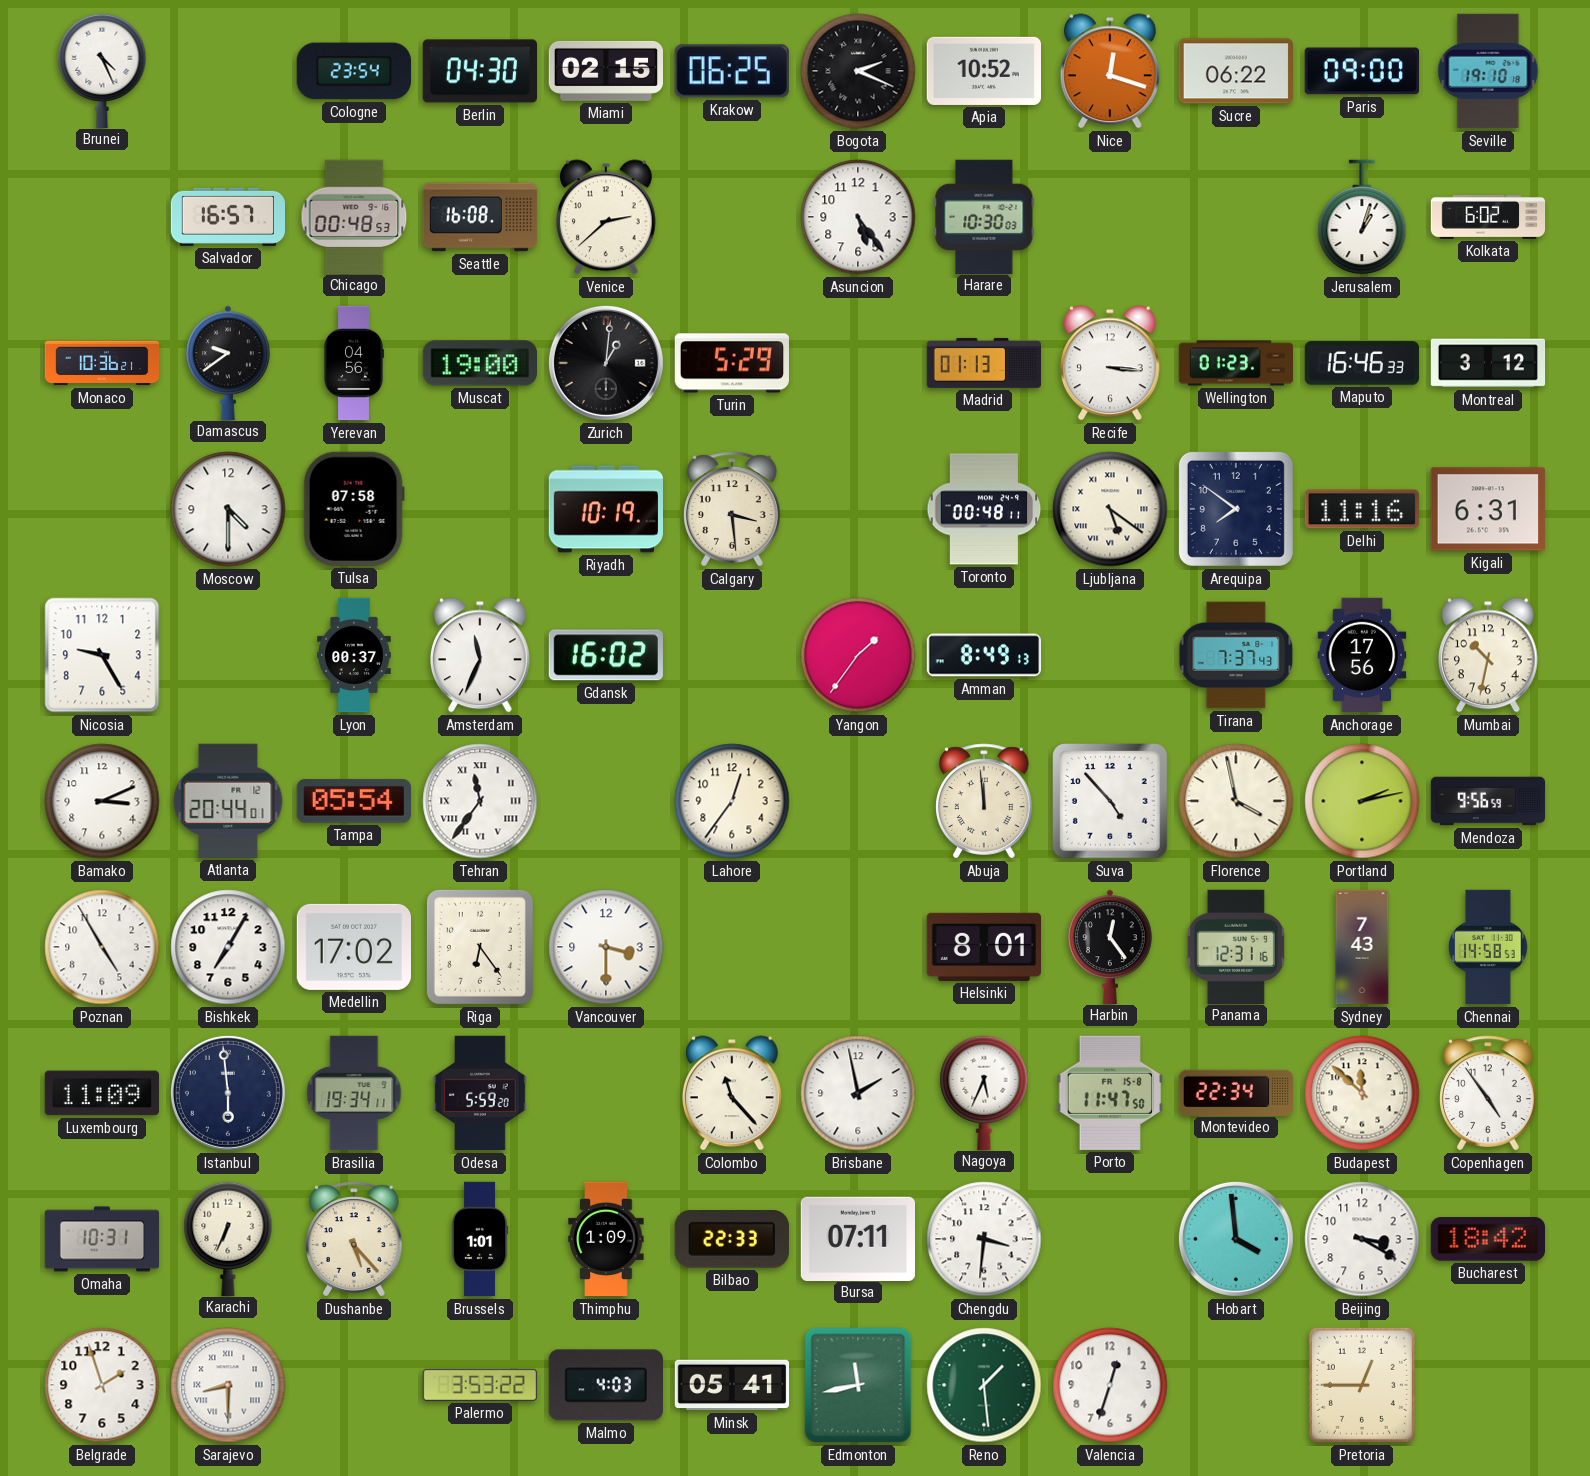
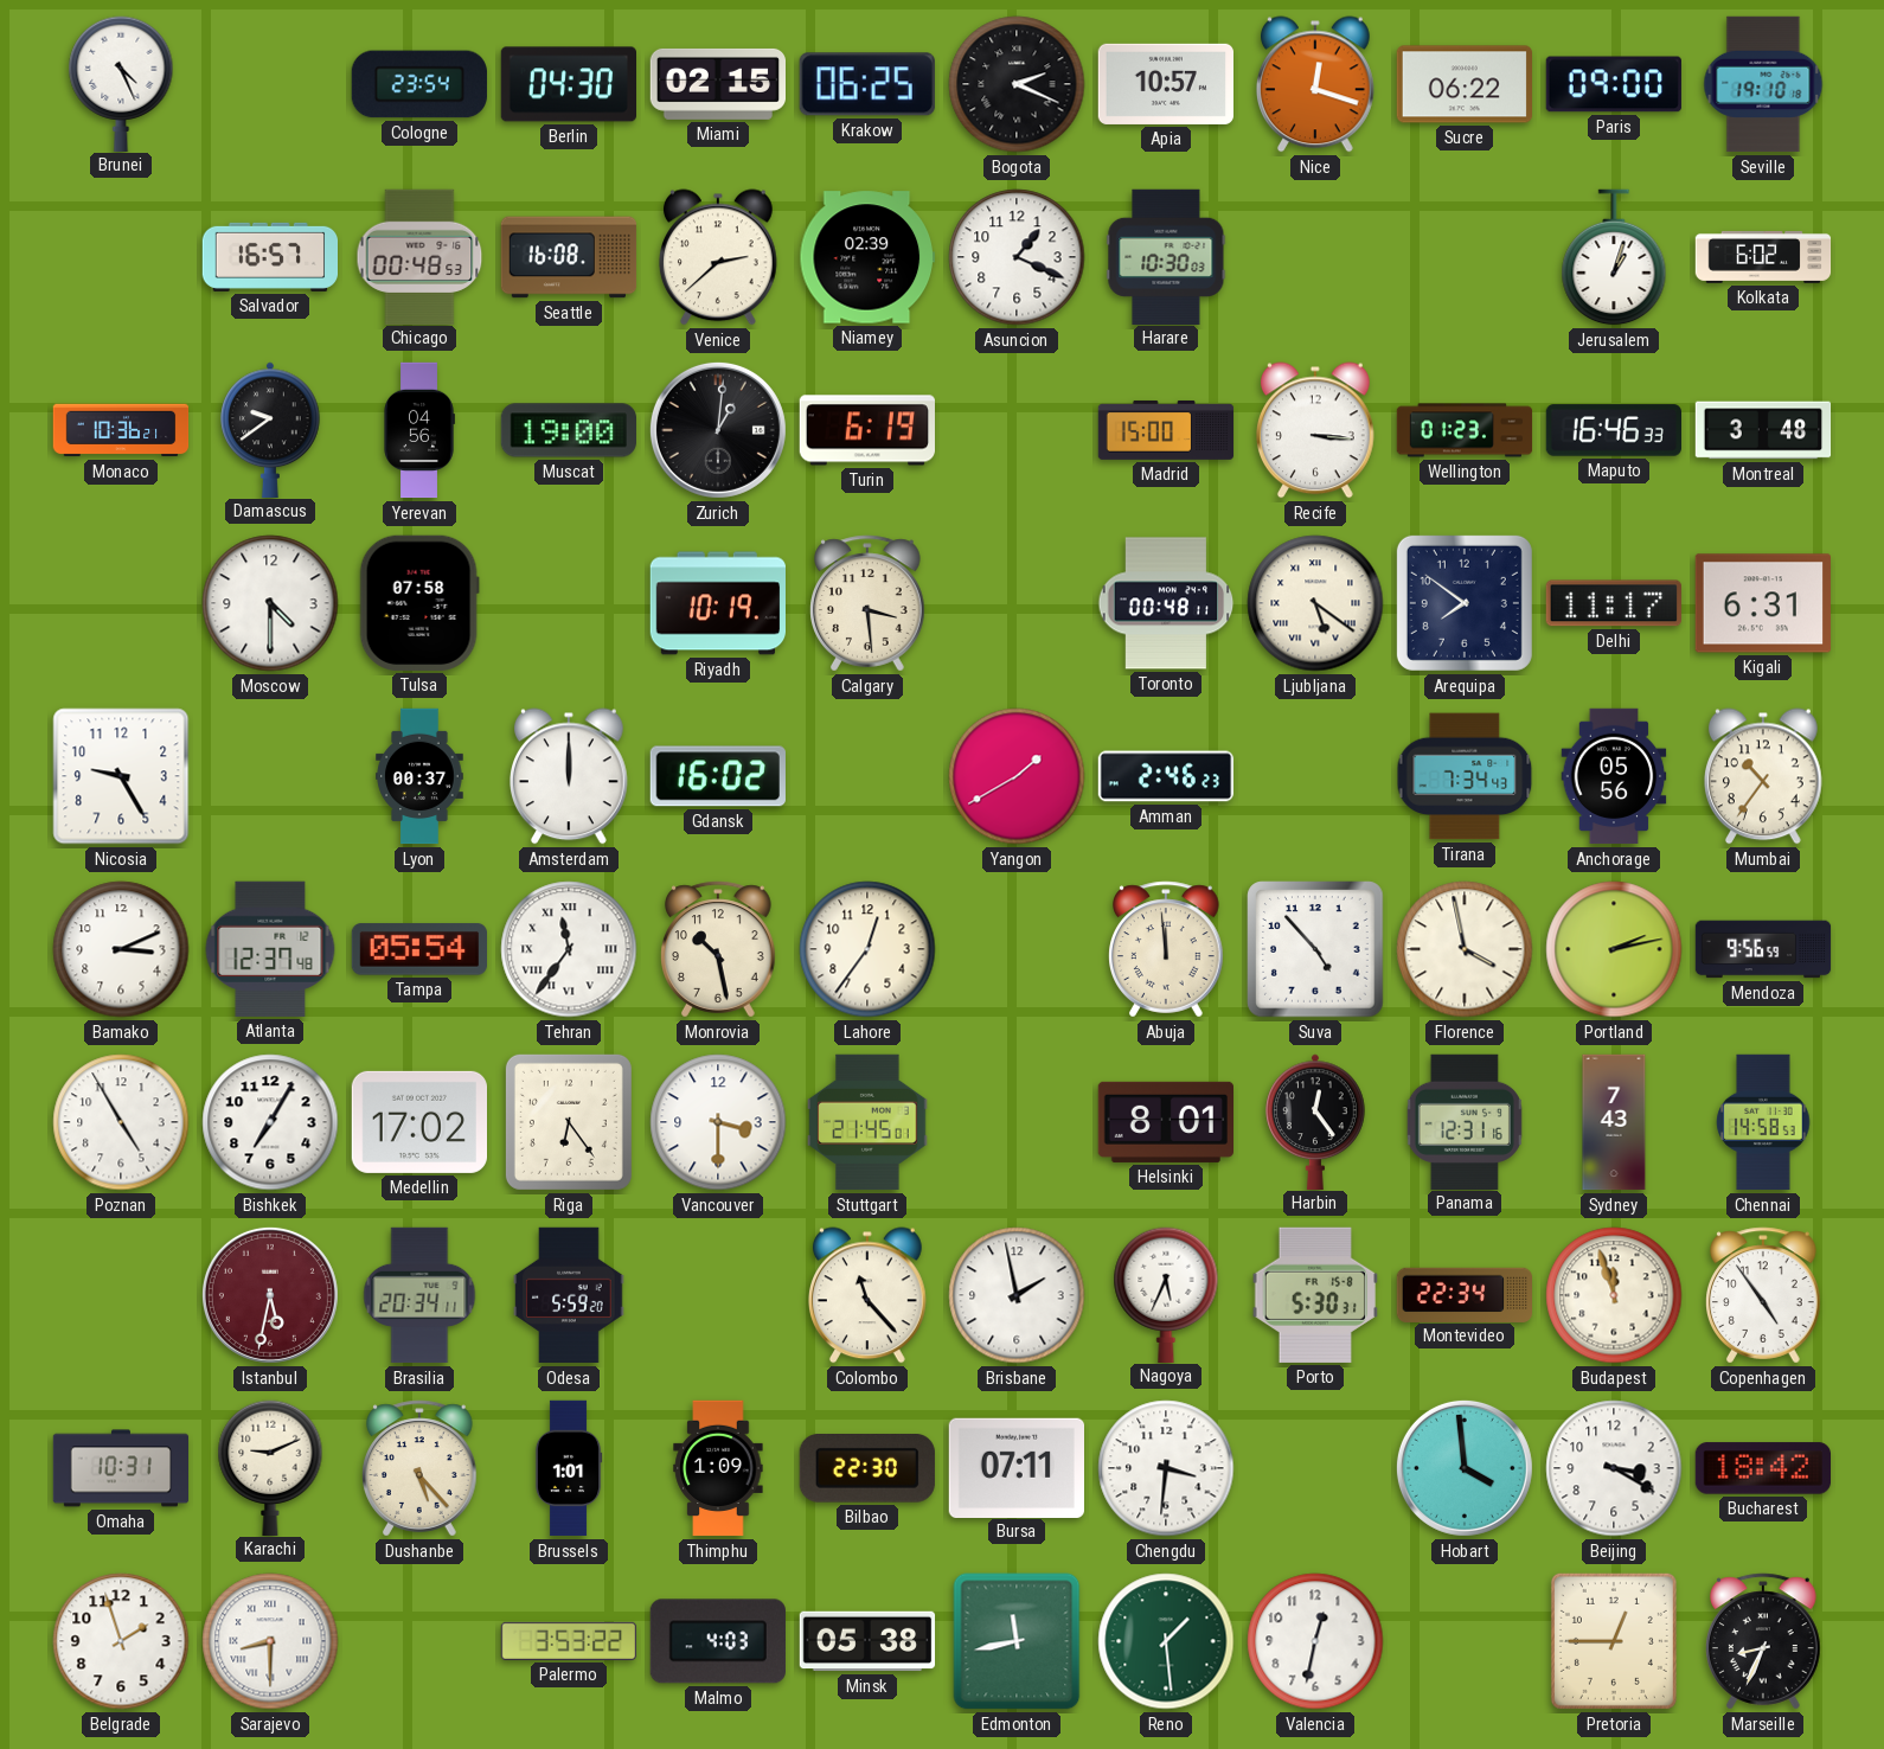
Apia: 10:52 -> 10:57 (1165, 84)
Niamey: none -> 02:39 (866, 257)
Asuncion: 5:24 -> 1:19 (1017, 257)
Turin: 5:29 -> 6:19 (866, 430)
Madrid: 01:13 -> 15:00 (1166, 430)
Montreal: 3:12 -> 3:48 (1763, 430)
Delhi: 11:16 -> 11:17 (1614, 603)
Amsterdam: 11:34 -> 12:00 (570, 776)
Yangon: 1:36 -> 1:40 (1017, 776)
Amman: 8:49 -> 2:46 (1166, 776)
Tirana: 7:37 -> 7:34 (1465, 776)
Anchorage: 17:56 -> 05:56 (1614, 776)
Mumbai: 10:32 -> 10:36 (1764, 776)
Atlanta: 20:44 -> 12:37 (270, 949)
Monrovia: none -> 10:28 (718, 949)
Stuttgart: none -> 21:45 (867, 1122)
Luxembourg: 11:09 -> none (102, 1093)
Istanbul: 5:59 -> 5:32 (270, 1295)
Istanbul dial: navy -> burgundy (270, 1295)
Brasilia: 19:34 -> 20:34 (419, 1295)
Porto: 11:47 -> 5:30 (1315, 1295)
Budapest: 11:52 -> 11:57 (1614, 1295)
Karachi: 6:34 -> 9:11 (270, 1467)
Bilbao: 22:33 -> 22:30 (867, 1469)
Minsk: 05:41 -> 05:38 (867, 1641)
Valencia: 12:33 -> 12:32 (1315, 1641)
Marseille: none -> 8:34 (1763, 1641)
